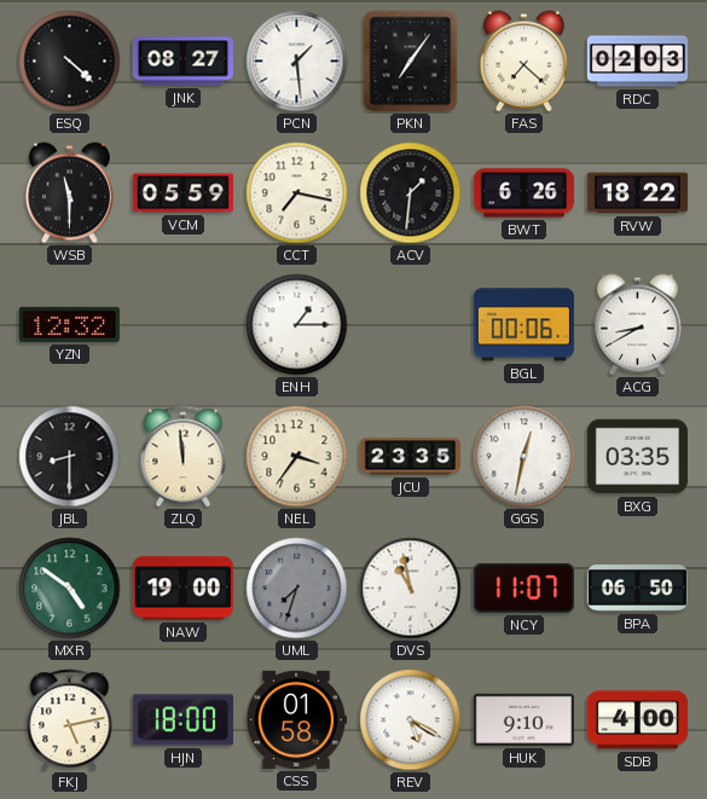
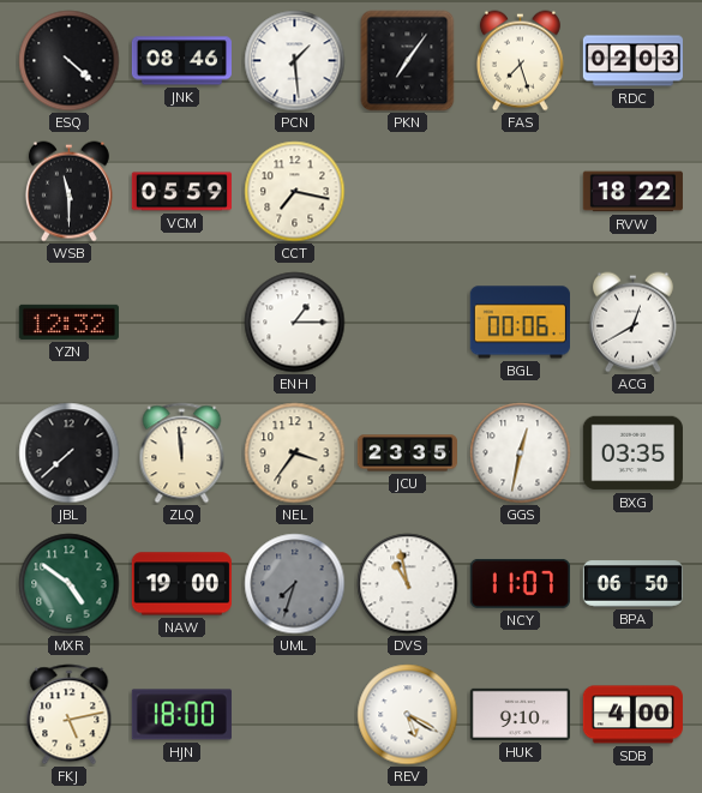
JNK: 08:27 -> 08:46 (181, 61)
FAS: 7:22 -> 7:27 (520, 61)
ACV: 1:31 -> none (411, 193)
BWT: 6:26 -> none (523, 193)
ACG: 8:40 -> 12:40 (632, 323)
JBL: 8:30 -> 7:38 (70, 453)
CSS: 01:58 -> none (296, 719)
